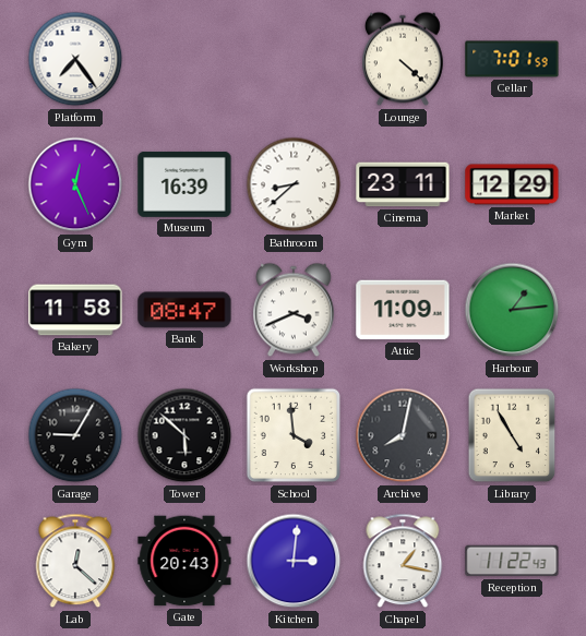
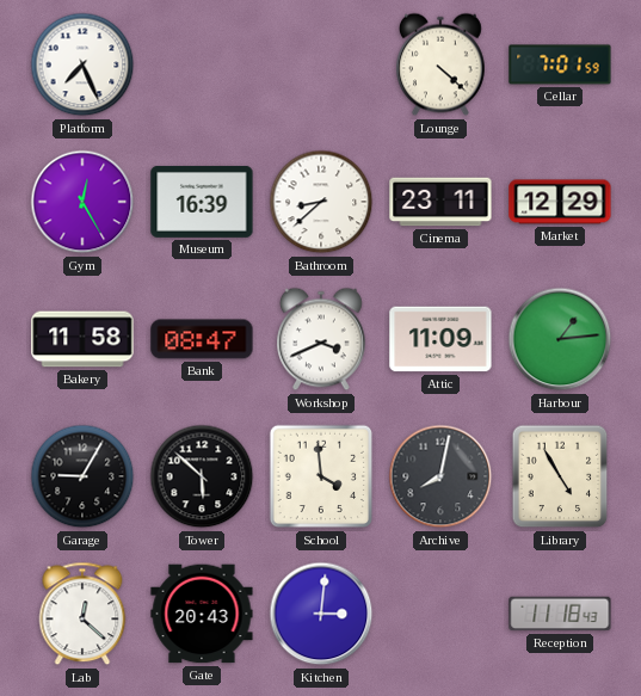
Platform: 7:24 -> 7:26 (82, 64)
Gym: 12:26 -> 12:25 (82, 202)
Chapel: 1:17 -> none (403, 561)
Reception: 11:22 -> 11:18 (560, 614)
